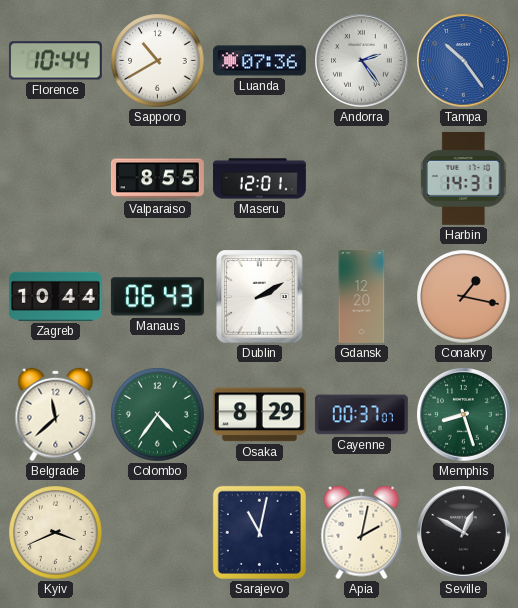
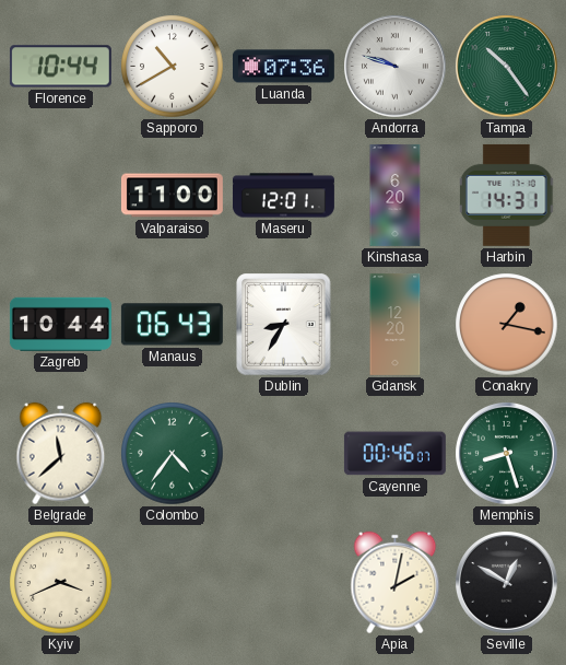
Andorra: 2:24 -> 9:48 (396, 67)
Tampa dial: blue -> green (507, 67)
Valparaiso: 8:55 -> 11:00 (172, 196)
Kinshasa: none -> 6:20 (396, 195)
Dublin: 2:10 -> 8:35 (284, 325)
Osaka: 8:29 -> none (259, 415)
Cayenne: 00:37 -> 00:46 (394, 454)
Sarajevo: 11:02 -> none (259, 532)
